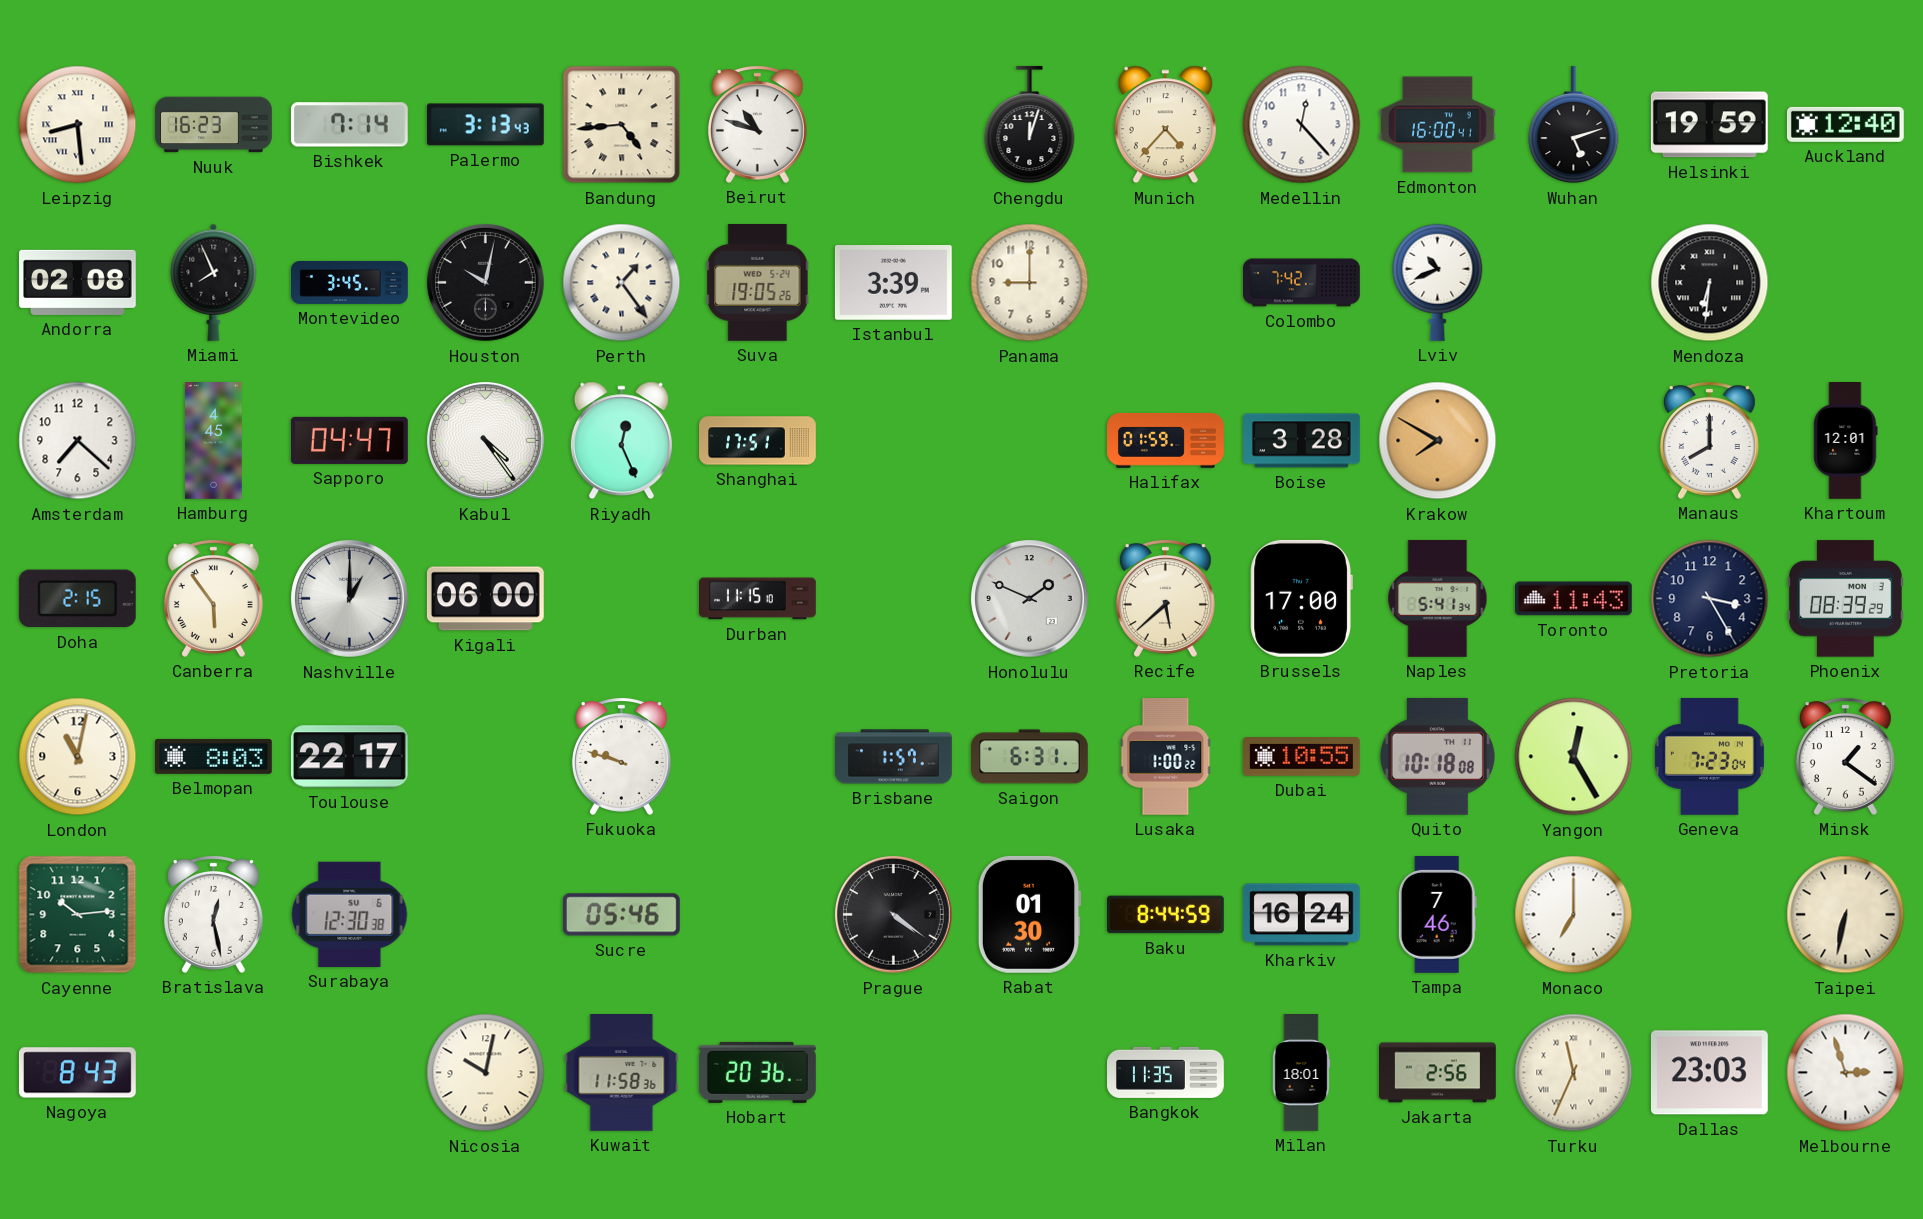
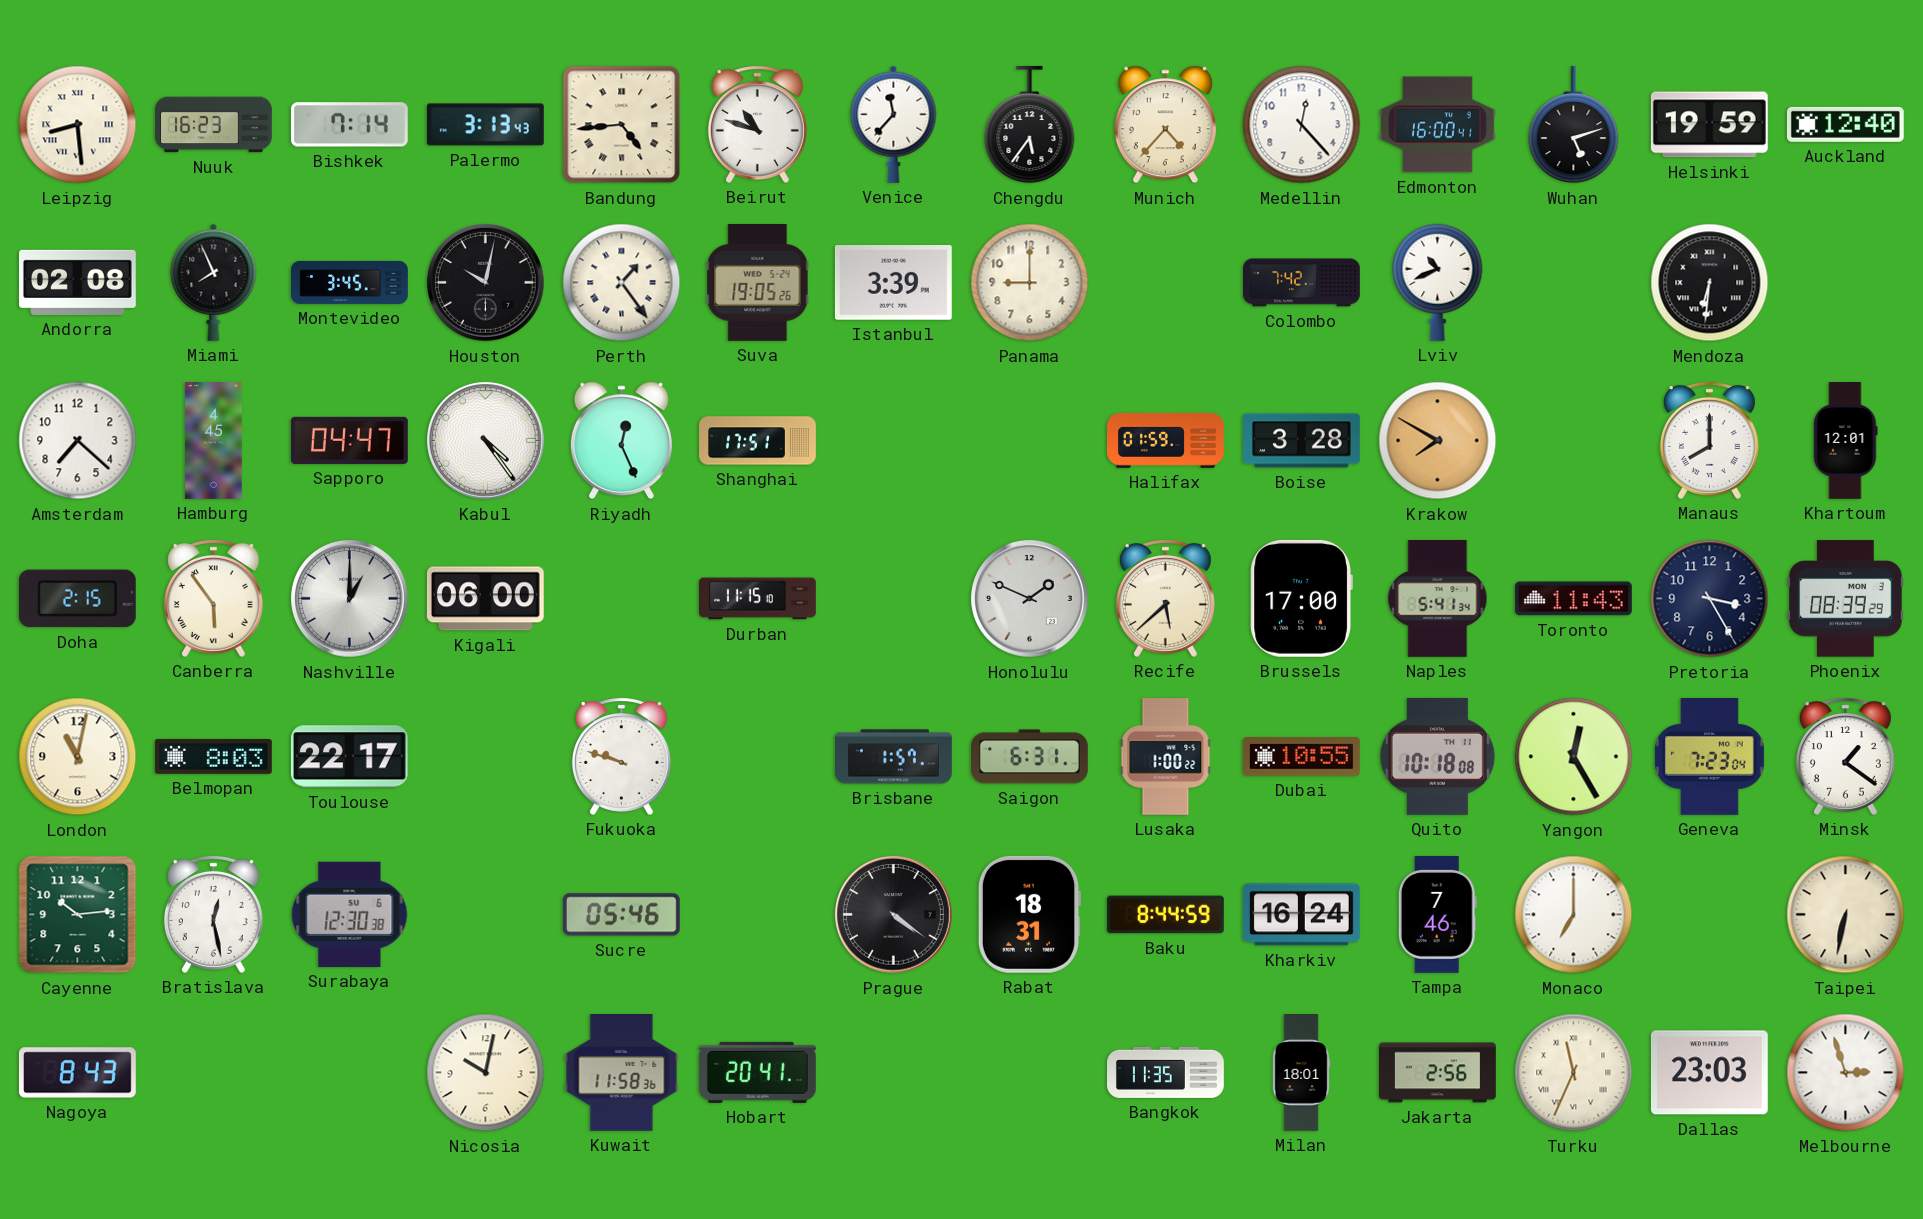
Venice: none -> 11:37 (894, 124)
Chengdu: 12:03 -> 5:36 (1030, 125)
Rabat: 01:30 -> 18:31 (1029, 914)
Hobart: 20:36 -> 20:41 (757, 1072)
